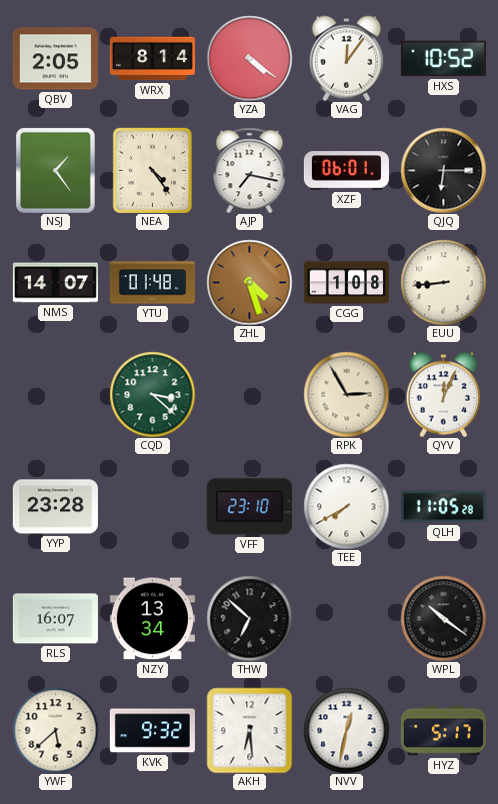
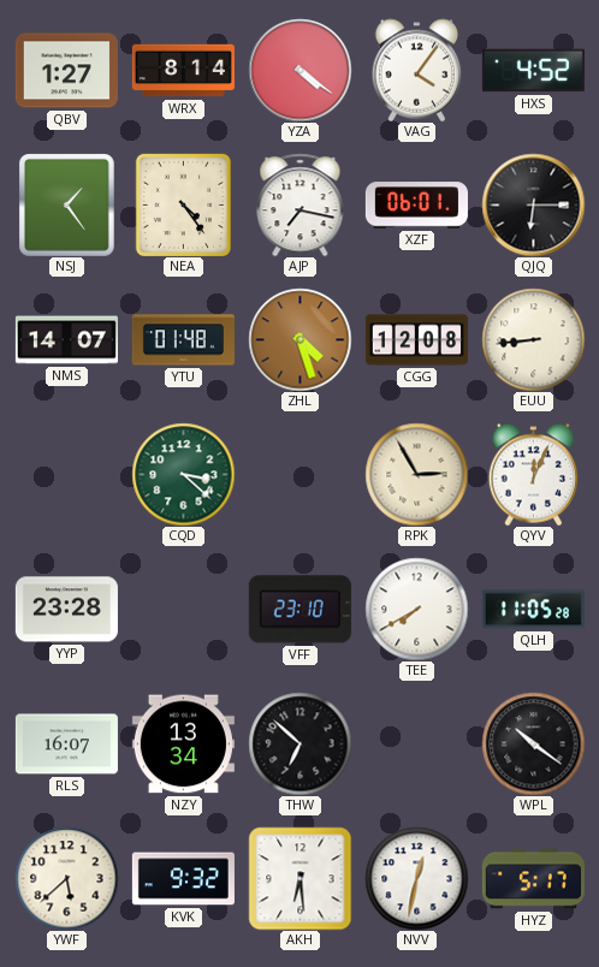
QBV: 2:05 -> 1:27 (66, 71)
VAG: 12:06 -> 4:06 (417, 70)
HXS: 10:52 -> 4:52 (533, 71)
CGG: 1:08 -> 12:08 (416, 340)
